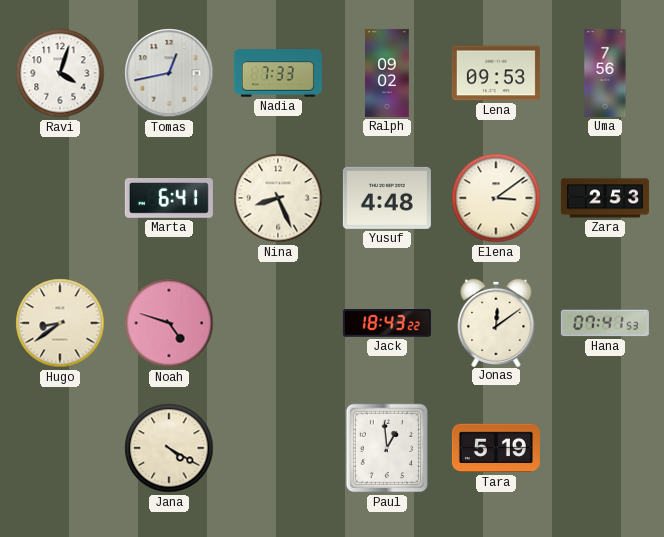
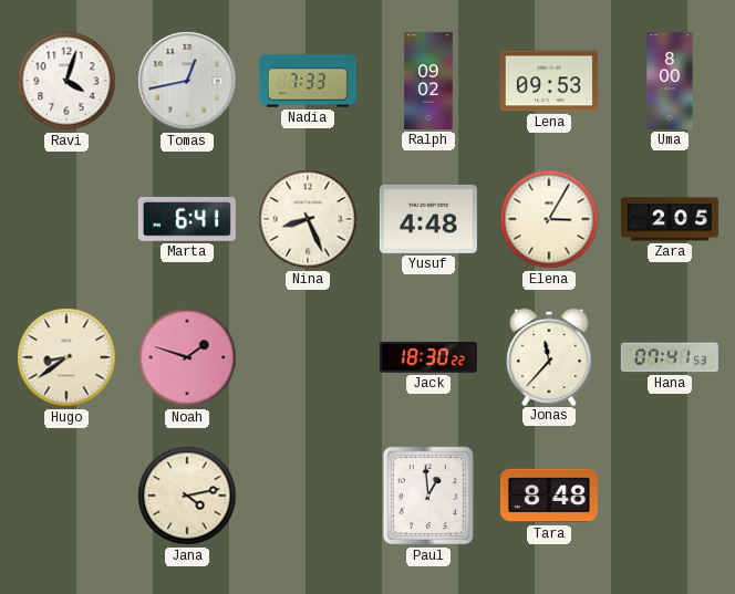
Uma: 7:56 -> 8:00 (670, 81)
Elena: 3:09 -> 3:05 (549, 219)
Zara: 2:53 -> 2:05 (670, 219)
Noah: 4:48 -> 1:48 (187, 357)
Jack: 18:43 -> 18:30 (428, 357)
Jonas: 12:09 -> 11:37 (549, 356)
Jana: 4:20 -> 4:13 (187, 496)
Tara: 5:19 -> 8:48 (549, 496)
